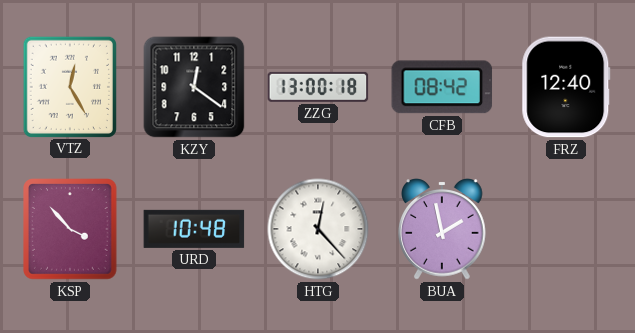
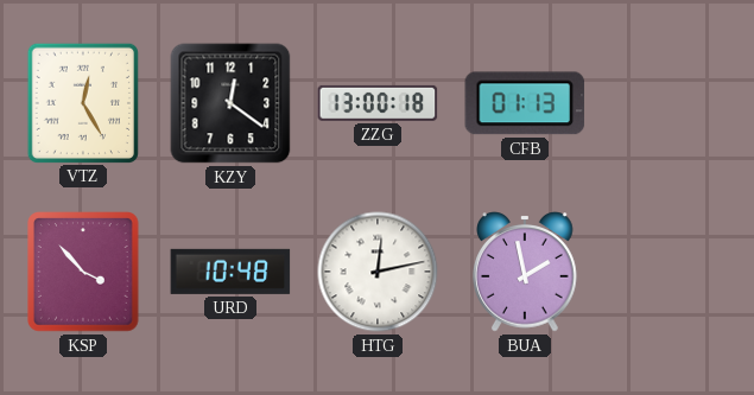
CFB: 08:42 -> 01:13 (525, 103)
FRZ: 12:40 -> none (566, 87)
HTG: 12:23 -> 12:13 (378, 272)
